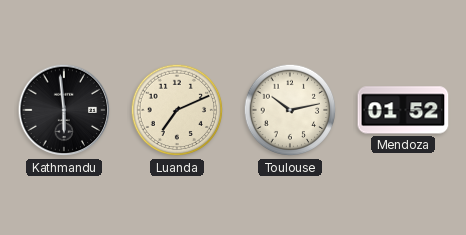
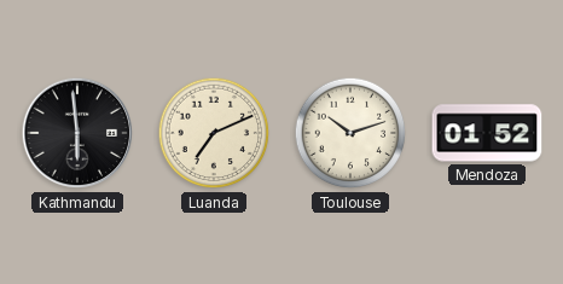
Toulouse: 10:13 -> 10:12 (350, 133)
